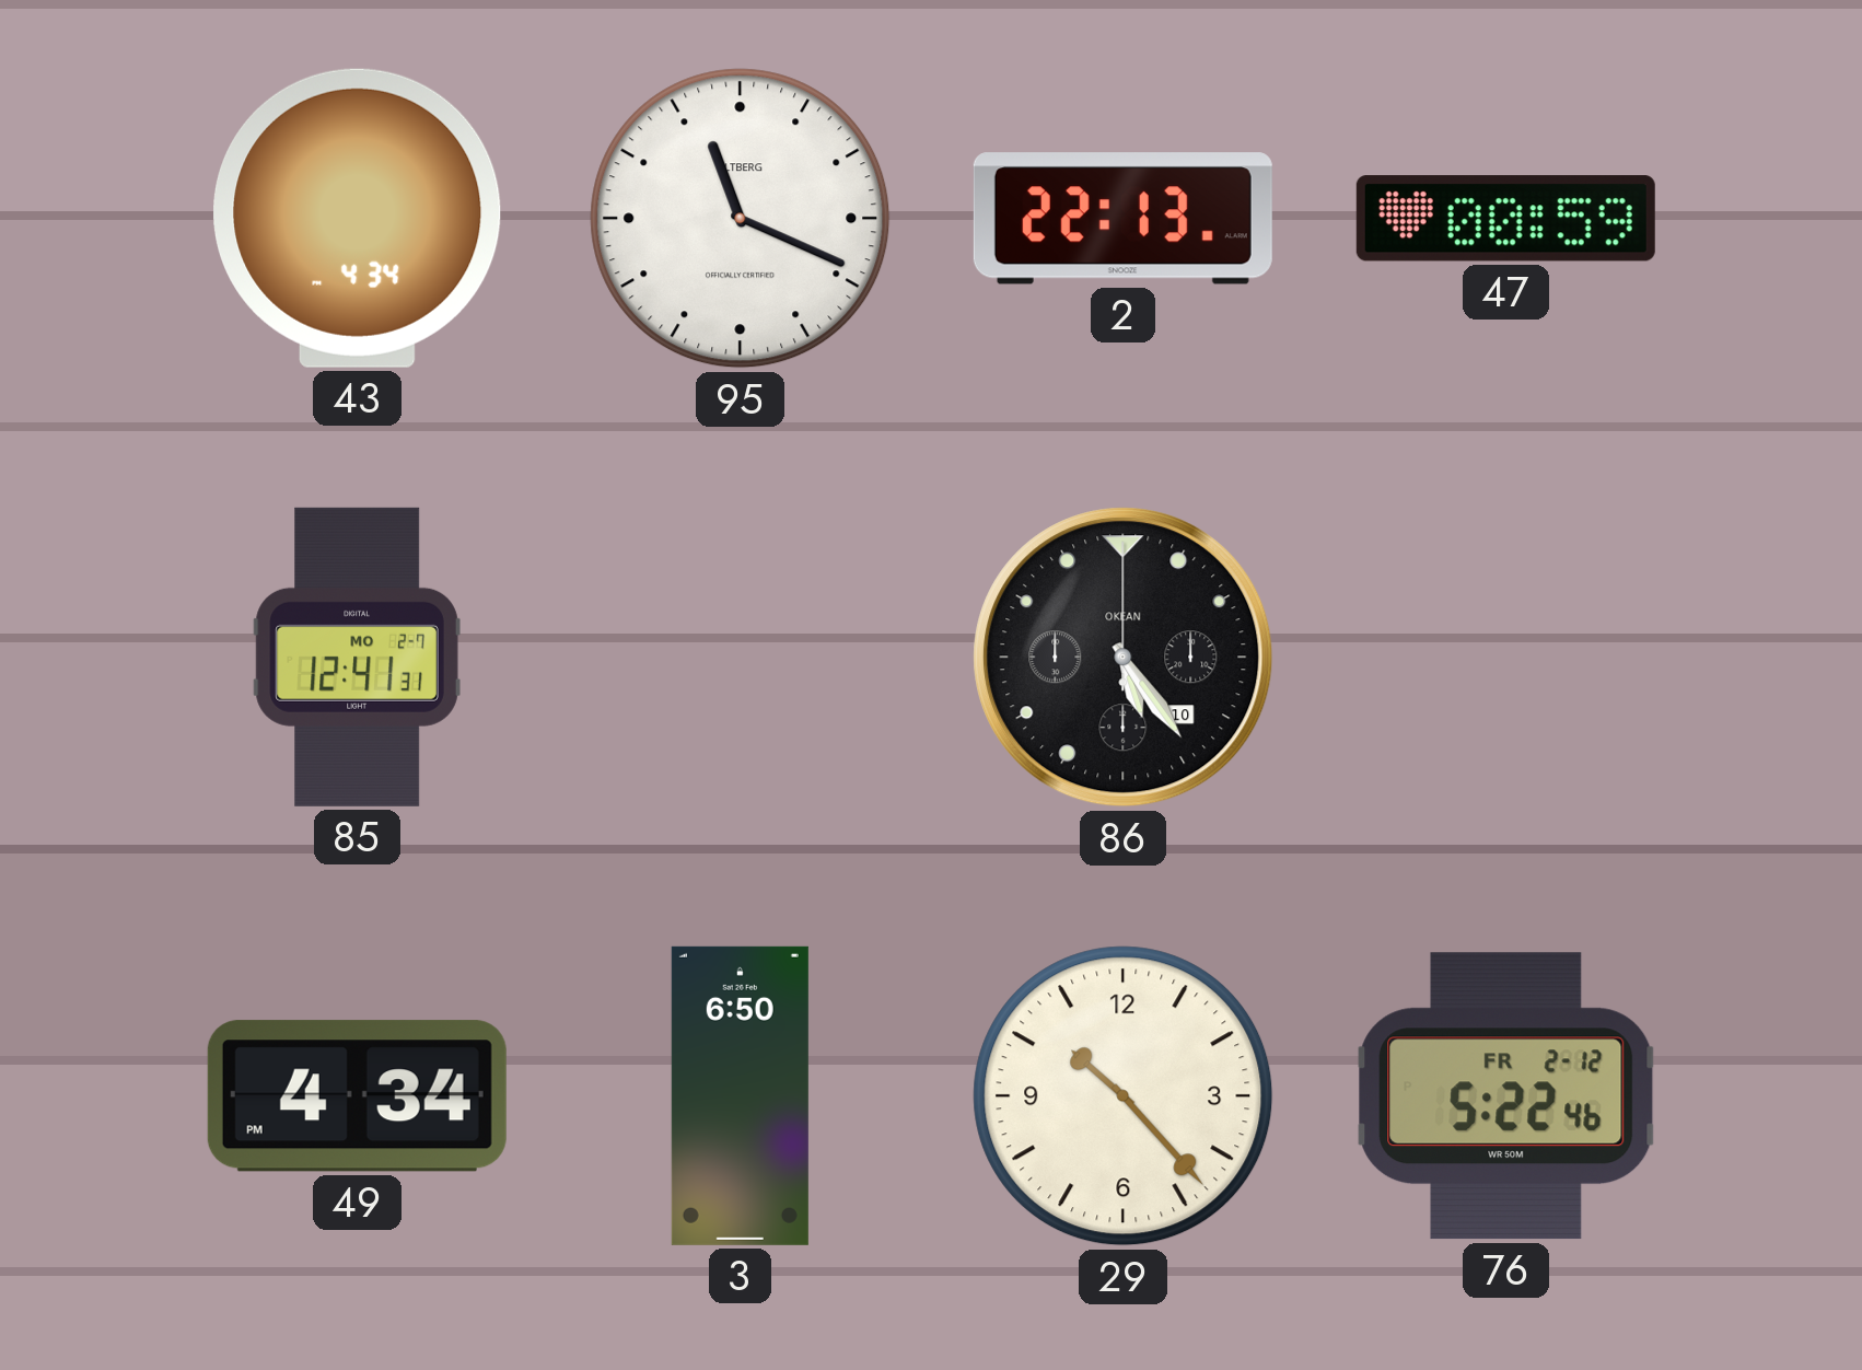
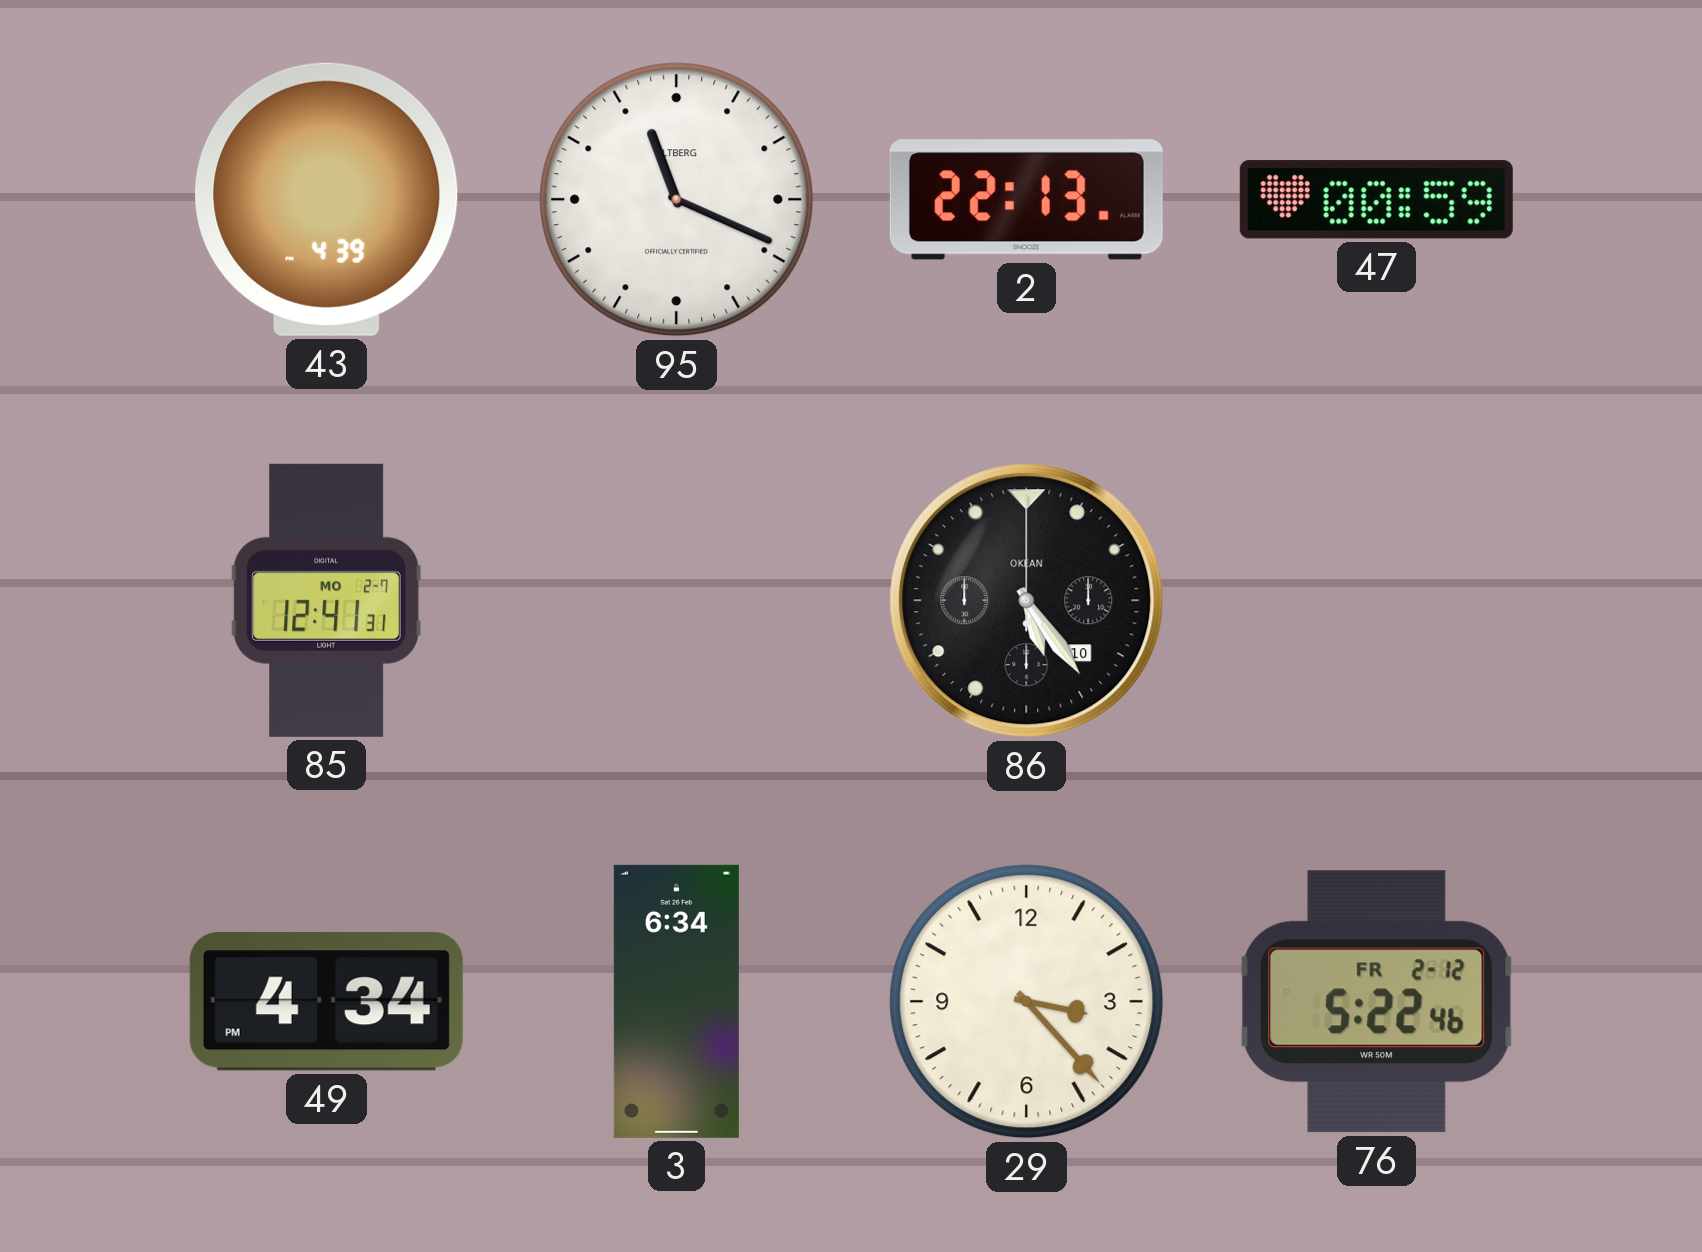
43: 4:34 -> 4:39 (327, 199)
3: 6:50 -> 6:34 (676, 1001)
29: 10:23 -> 3:23 (1027, 1002)
